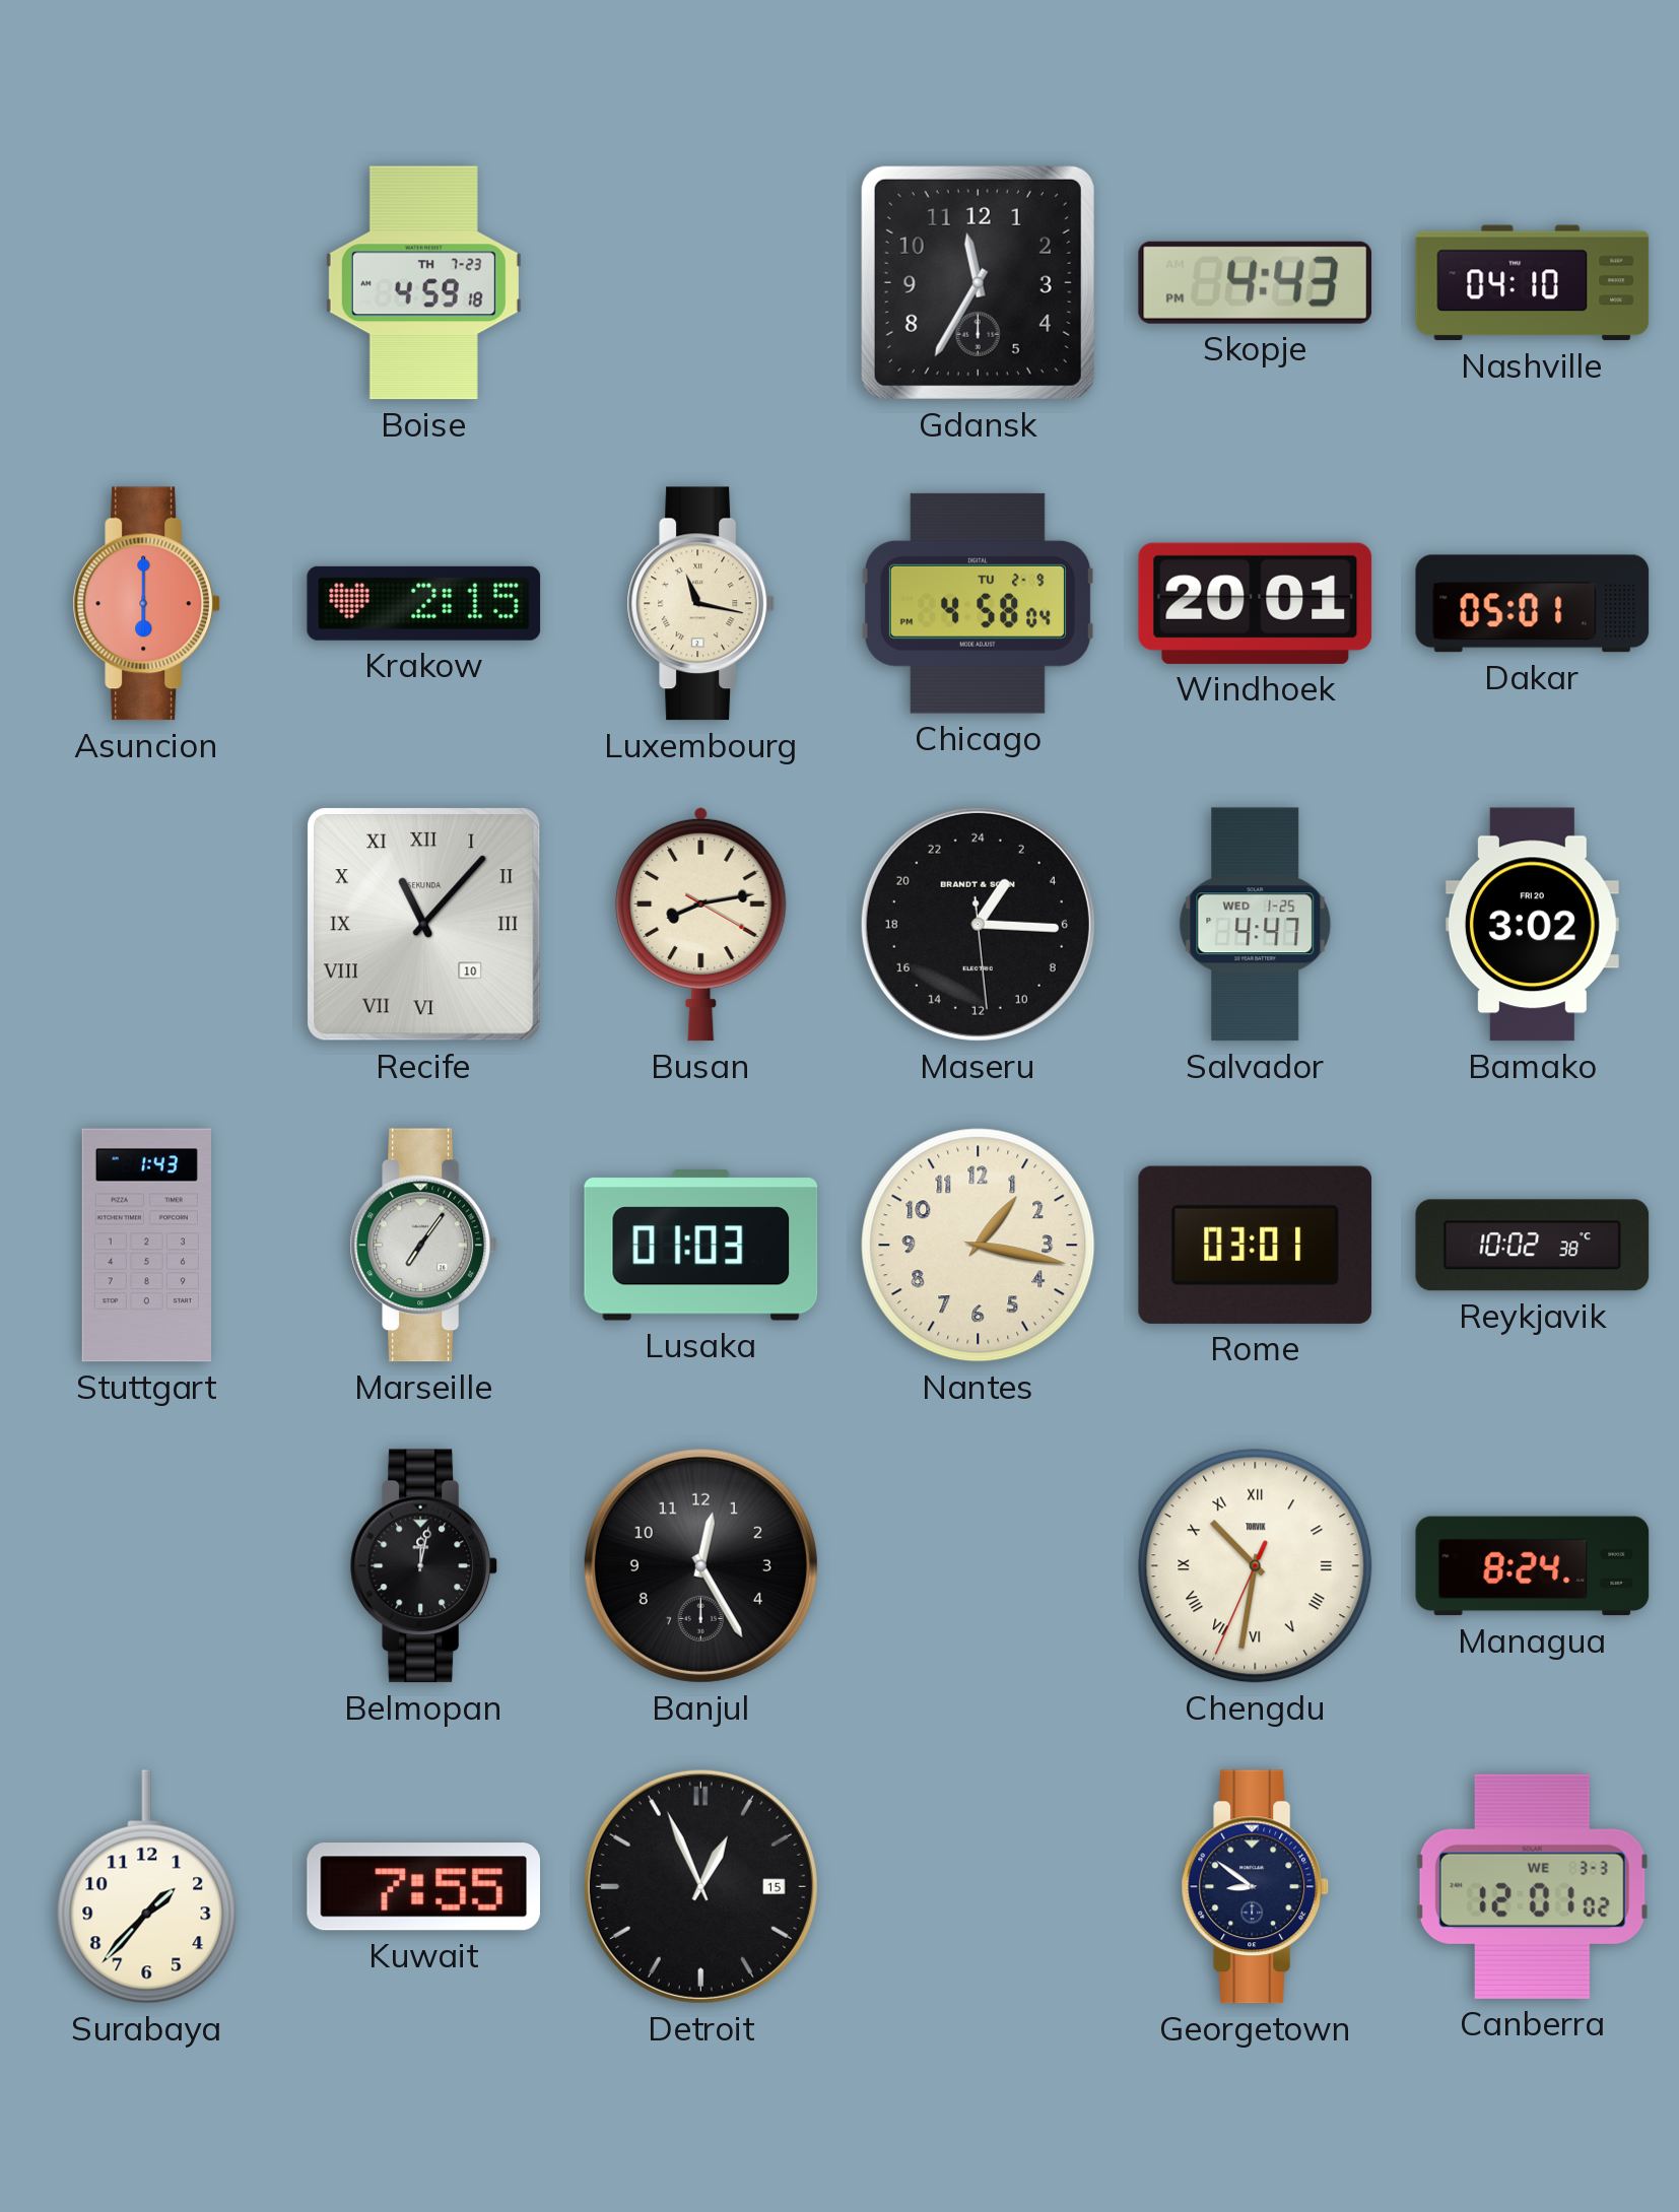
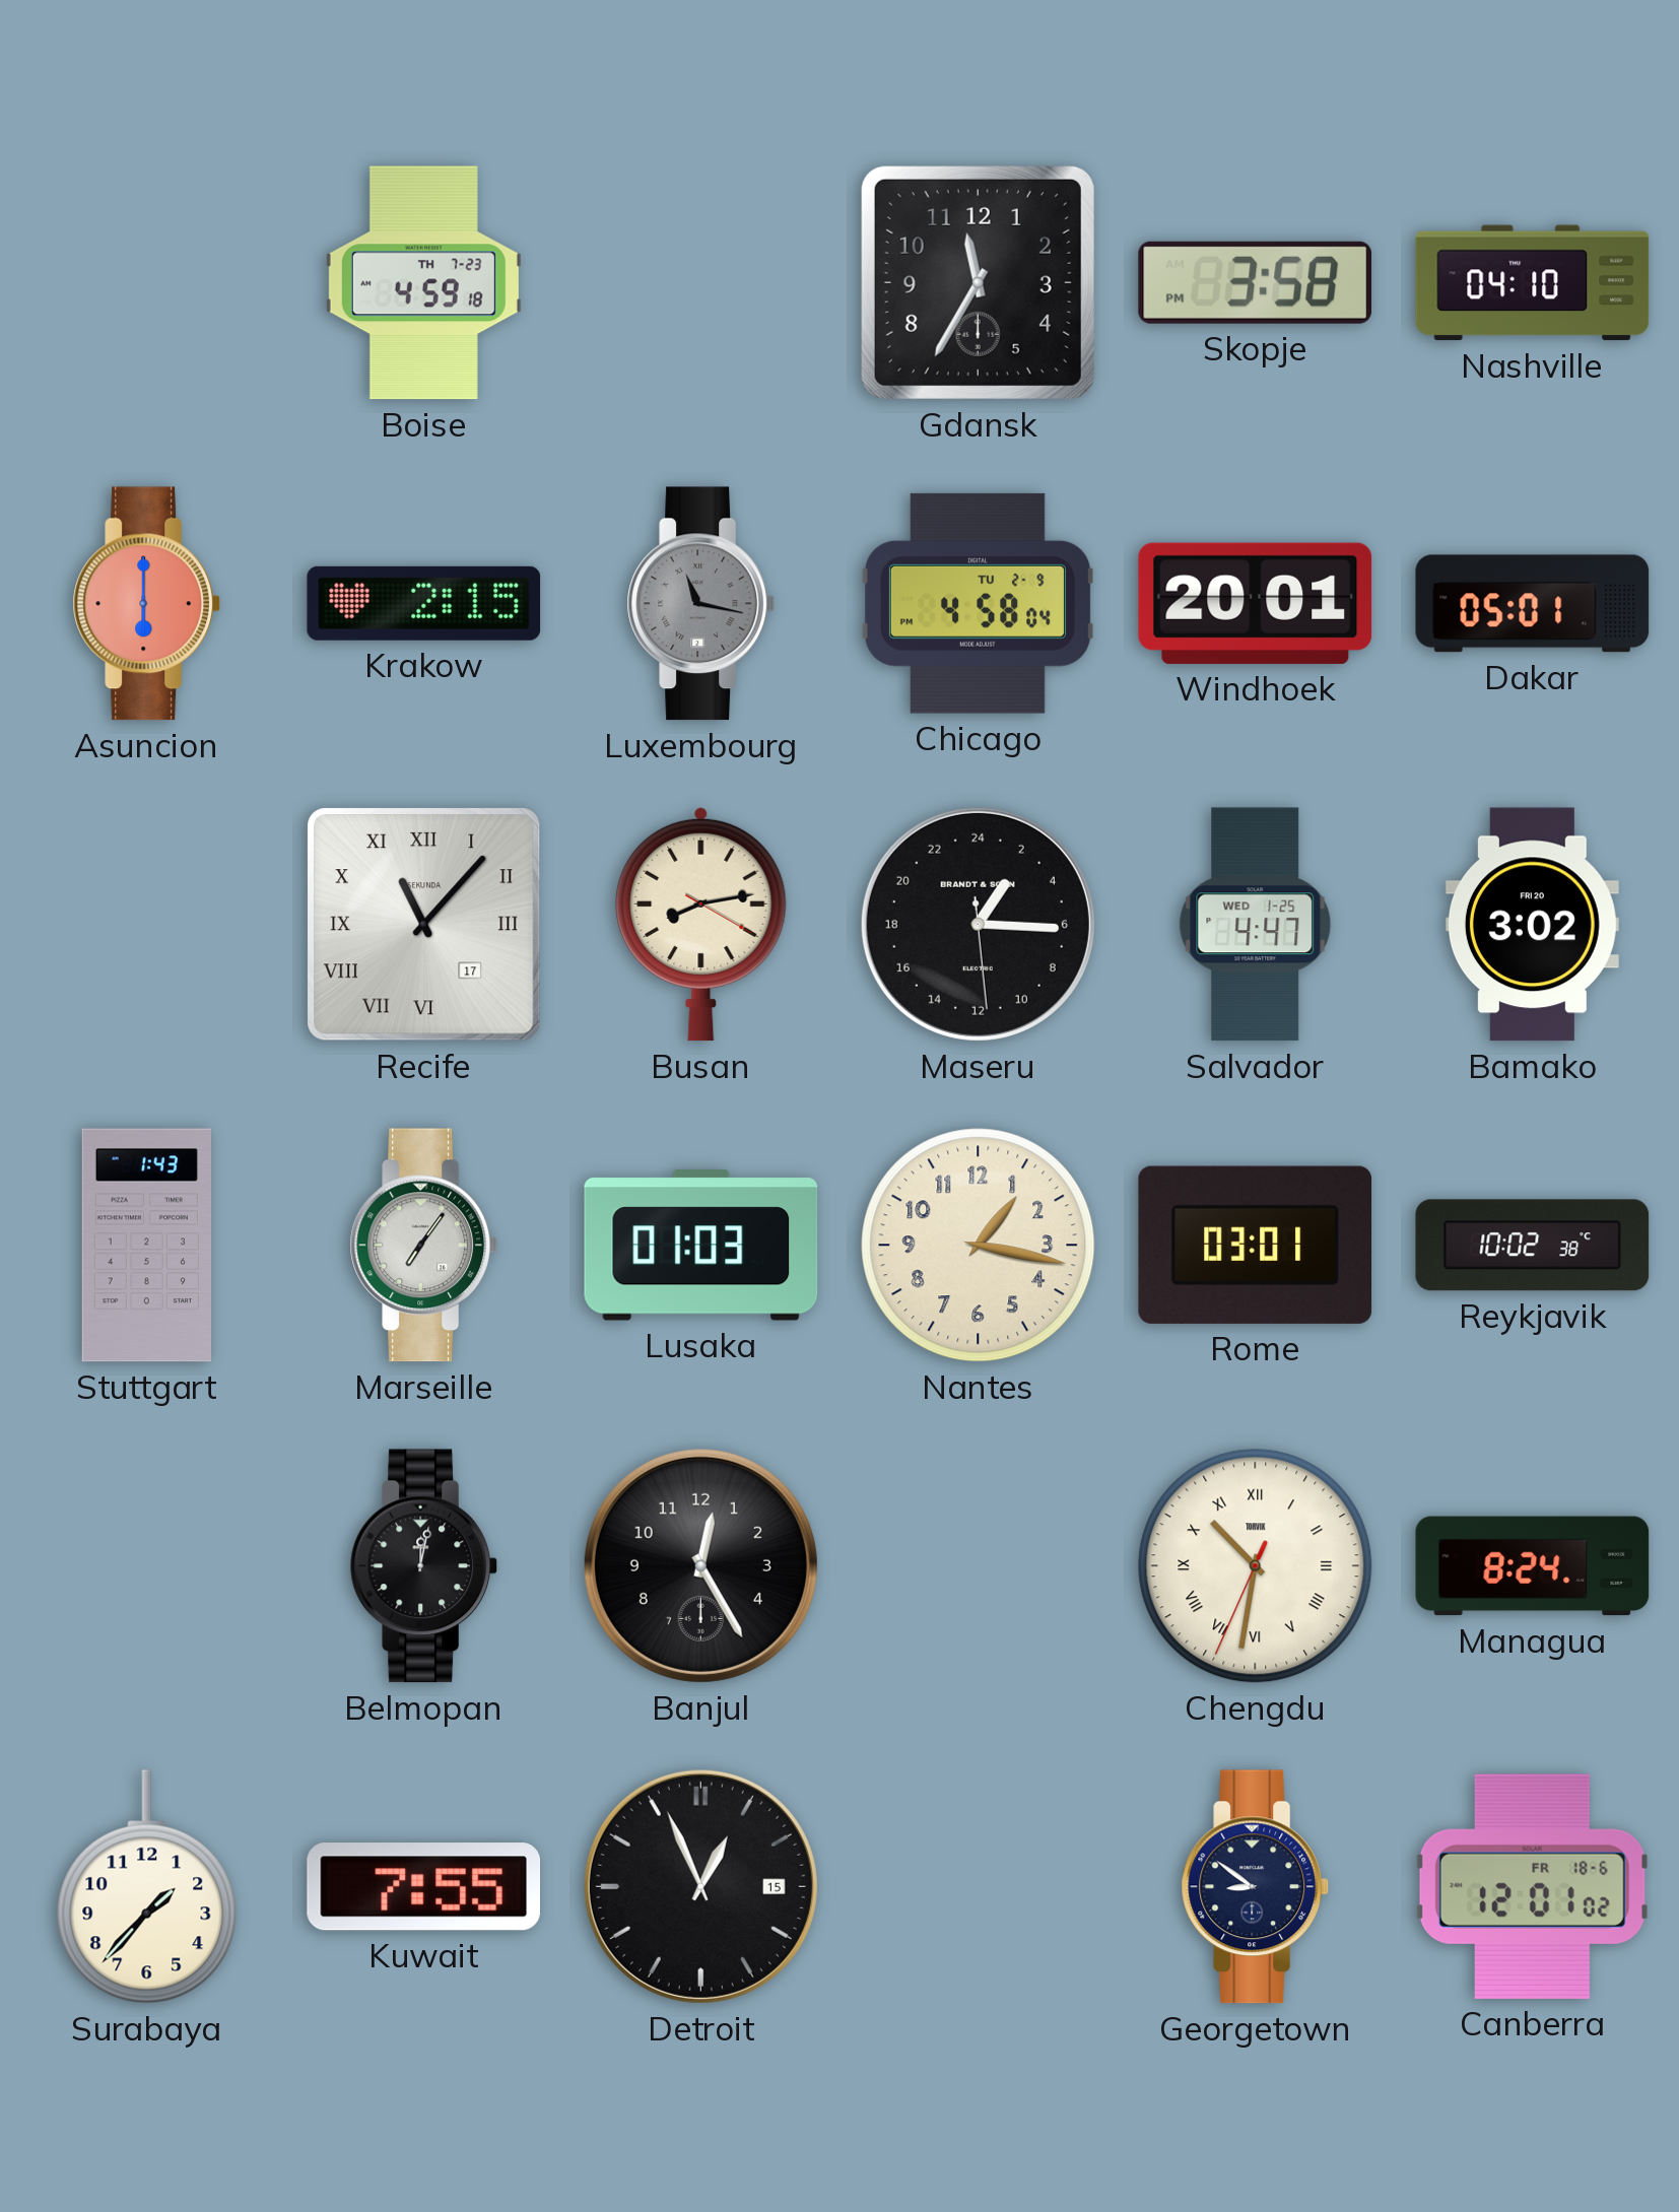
Skopje: 4:43 -> 3:58 (1255, 282)
Luxembourg dial: cream -> grey (701, 604)
Recife date: 10 -> 17 (424, 925)
Canberra date: WE 3-3 -> FR 18-6 (1532, 1886)
